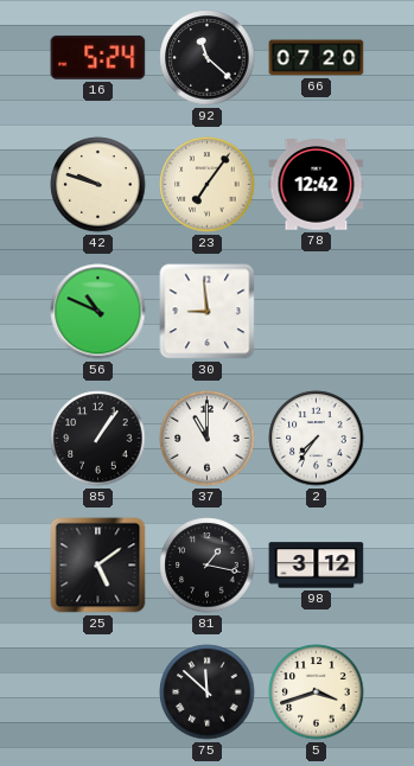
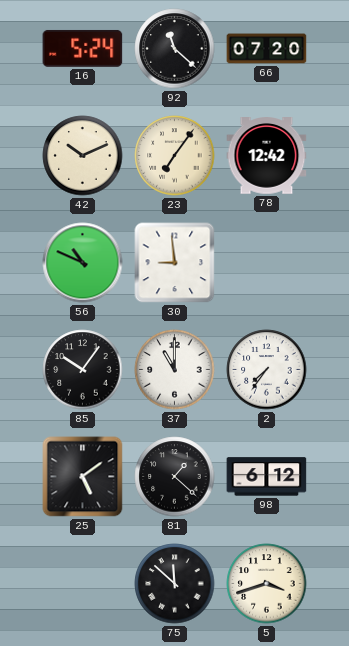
42: 9:48 -> 10:11 (83, 156)
85: 1:06 -> 10:06 (83, 370)
81: 1:17 -> 1:22 (175, 477)
98: 3:12 -> 6:12 (267, 477)
